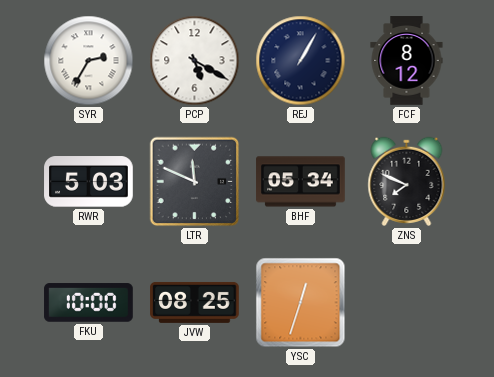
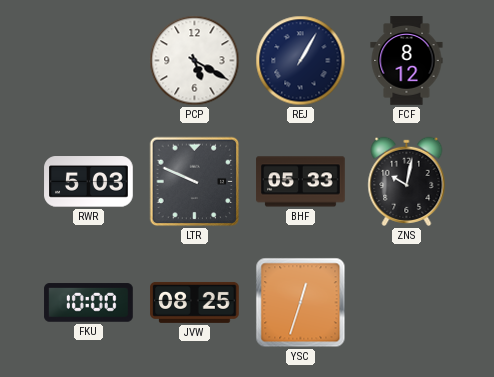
SYR: 2:35 -> none (89, 61)
LTR: 11:49 -> 9:49 (195, 182)
BHF: 05:34 -> 05:33 (301, 182)
ZNS: 7:49 -> 10:02 (407, 181)
